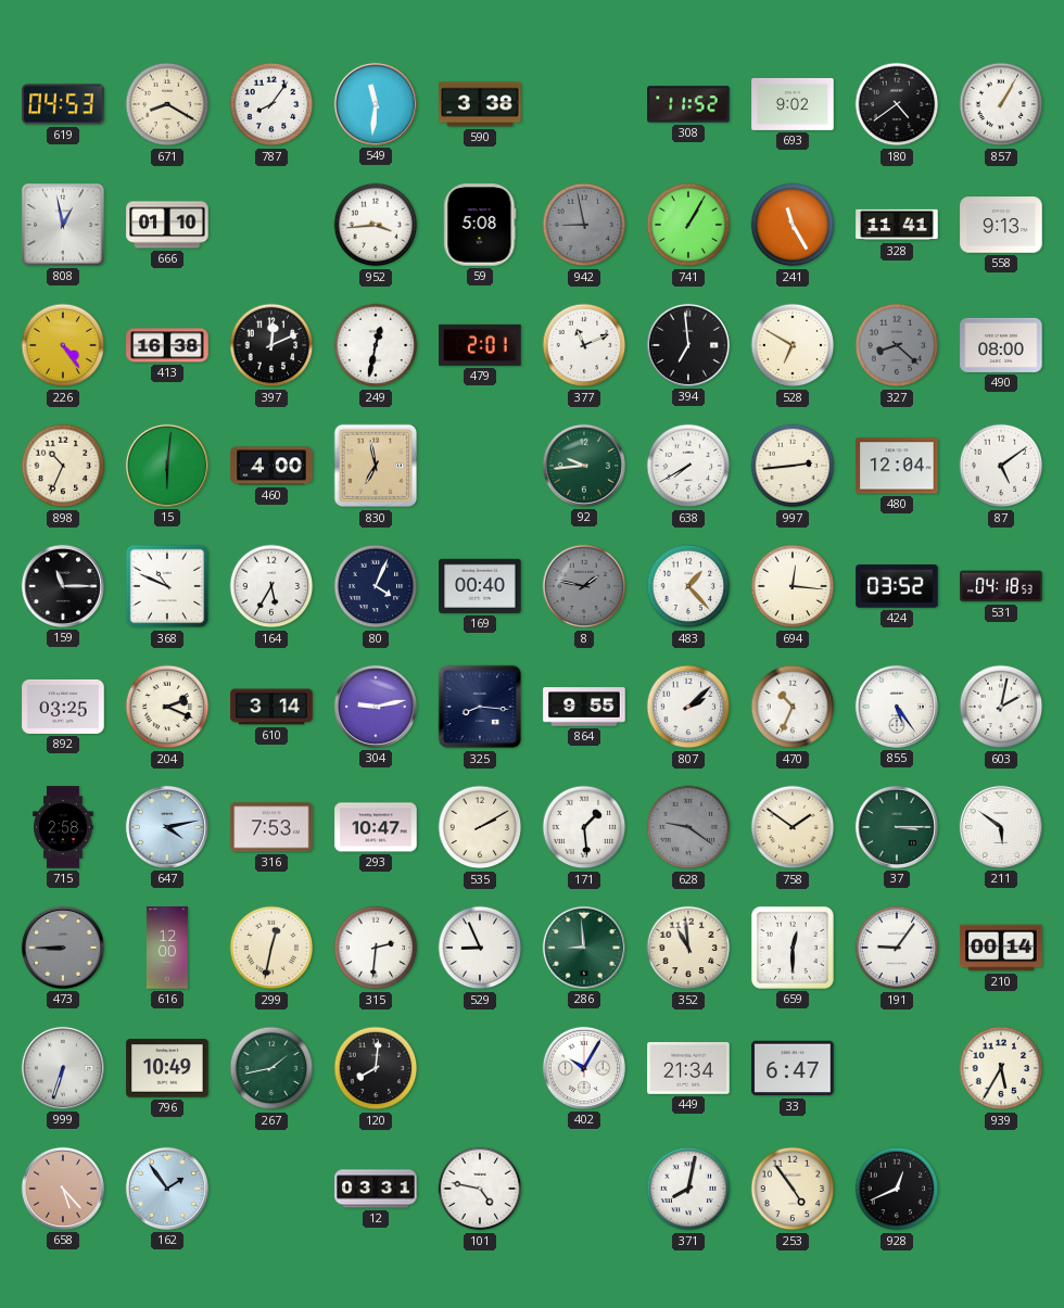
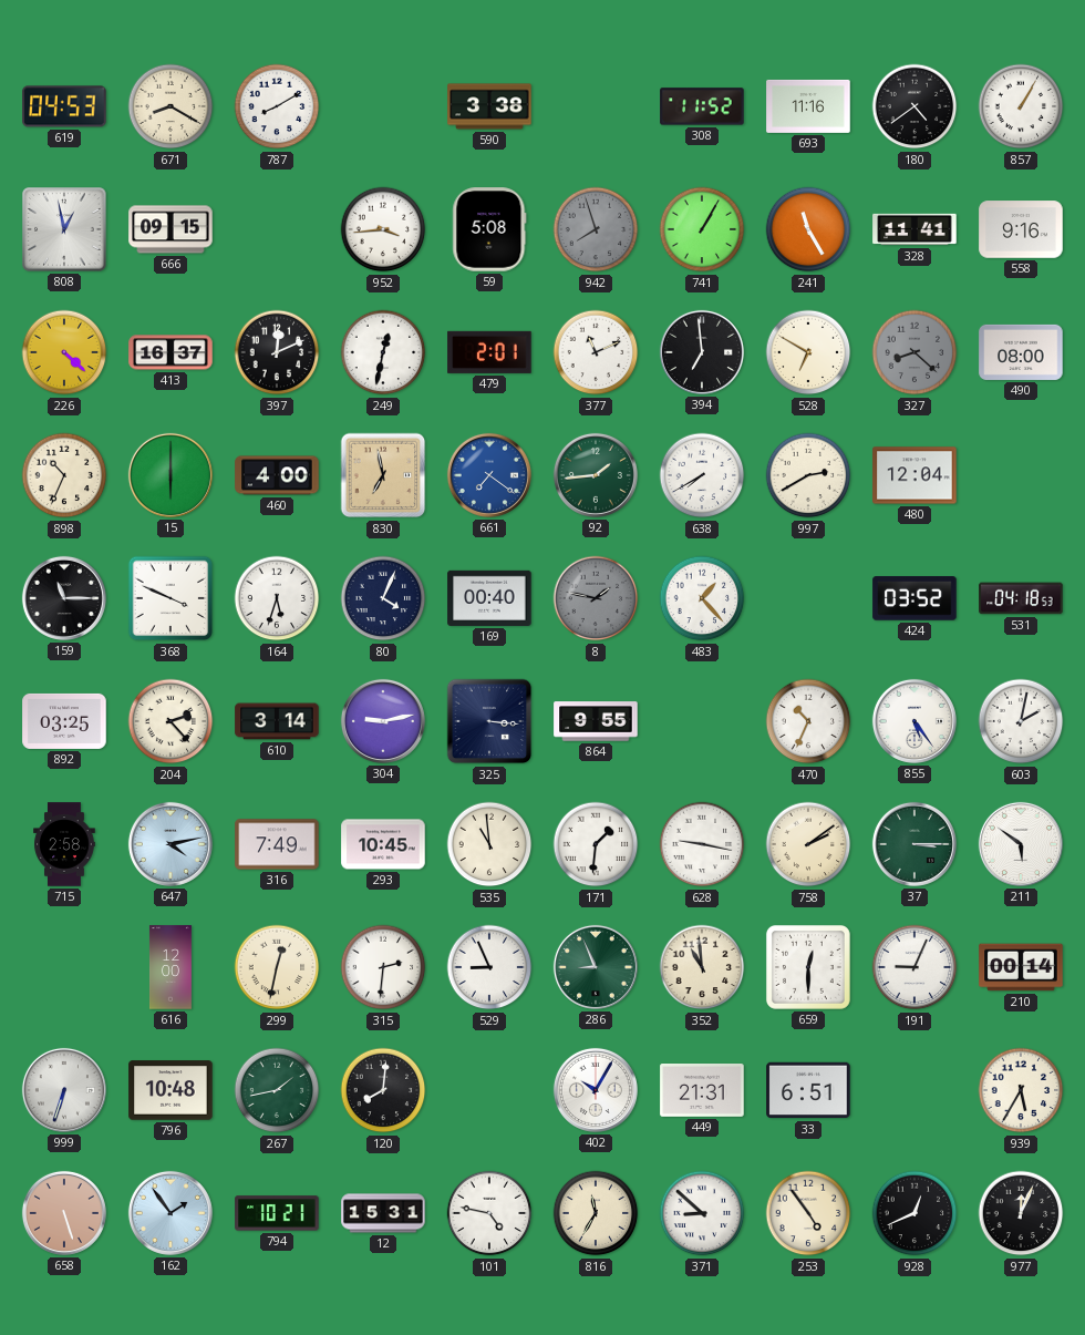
787: 8:06 -> 8:10 (277, 106)
549: 11:31 -> none (376, 104)
693: 9:02 -> 11:16 (808, 106)
666: 01:10 -> 09:15 (170, 229)
942: 8:58 -> 7:57 (596, 229)
558: 9:13 -> 9:16 (1021, 229)
226: 4:24 -> 4:22 (64, 352)
413: 16:38 -> 16:37 (170, 352)
15: 6:01 -> 6:00 (170, 475)
661: none -> 7:21 (489, 475)
92: 9:44 -> 1:44 (596, 475)
997: 2:44 -> 2:40 (808, 475)
87: 5:09 -> none (1001, 466)
368: 10:49 -> 3:49 (170, 598)
164: 5:35 -> 5:33 (277, 598)
694: 12:16 -> none (793, 586)
204: 2:19 -> 2:23 (170, 721)
325: 8:16 -> 3:16 (489, 721)
807: 2:08 -> none (688, 707)
316: 7:53 -> 7:49 (277, 844)
293: 10:47 -> 10:45 (383, 844)
535: 2:10 -> 10:59 (489, 844)
171: 1:29 -> 1:31 (596, 844)
628: 9:21 -> 9:17 (702, 844)
628 dial: grey -> white (702, 844)
758: 1:51 -> 2:09 (808, 844)
473: 8:45 -> none (63, 948)
286: 8:59 -> 8:56 (596, 967)
191: 9:06 -> 9:04 (914, 967)
796: 10:49 -> 10:48 (170, 1090)
449: 21:34 -> 21:31 (702, 1091)
33: 6:47 -> 6:51 (808, 1090)
658: 5:23 -> 5:27 (64, 1213)
794: none -> 10:21 (277, 1213)
12: 03:31 -> 15:31 (383, 1213)
816: none -> 11:35 (596, 1213)
371: 8:02 -> 8:52 (702, 1213)
977: none -> 12:04 (1021, 1213)
